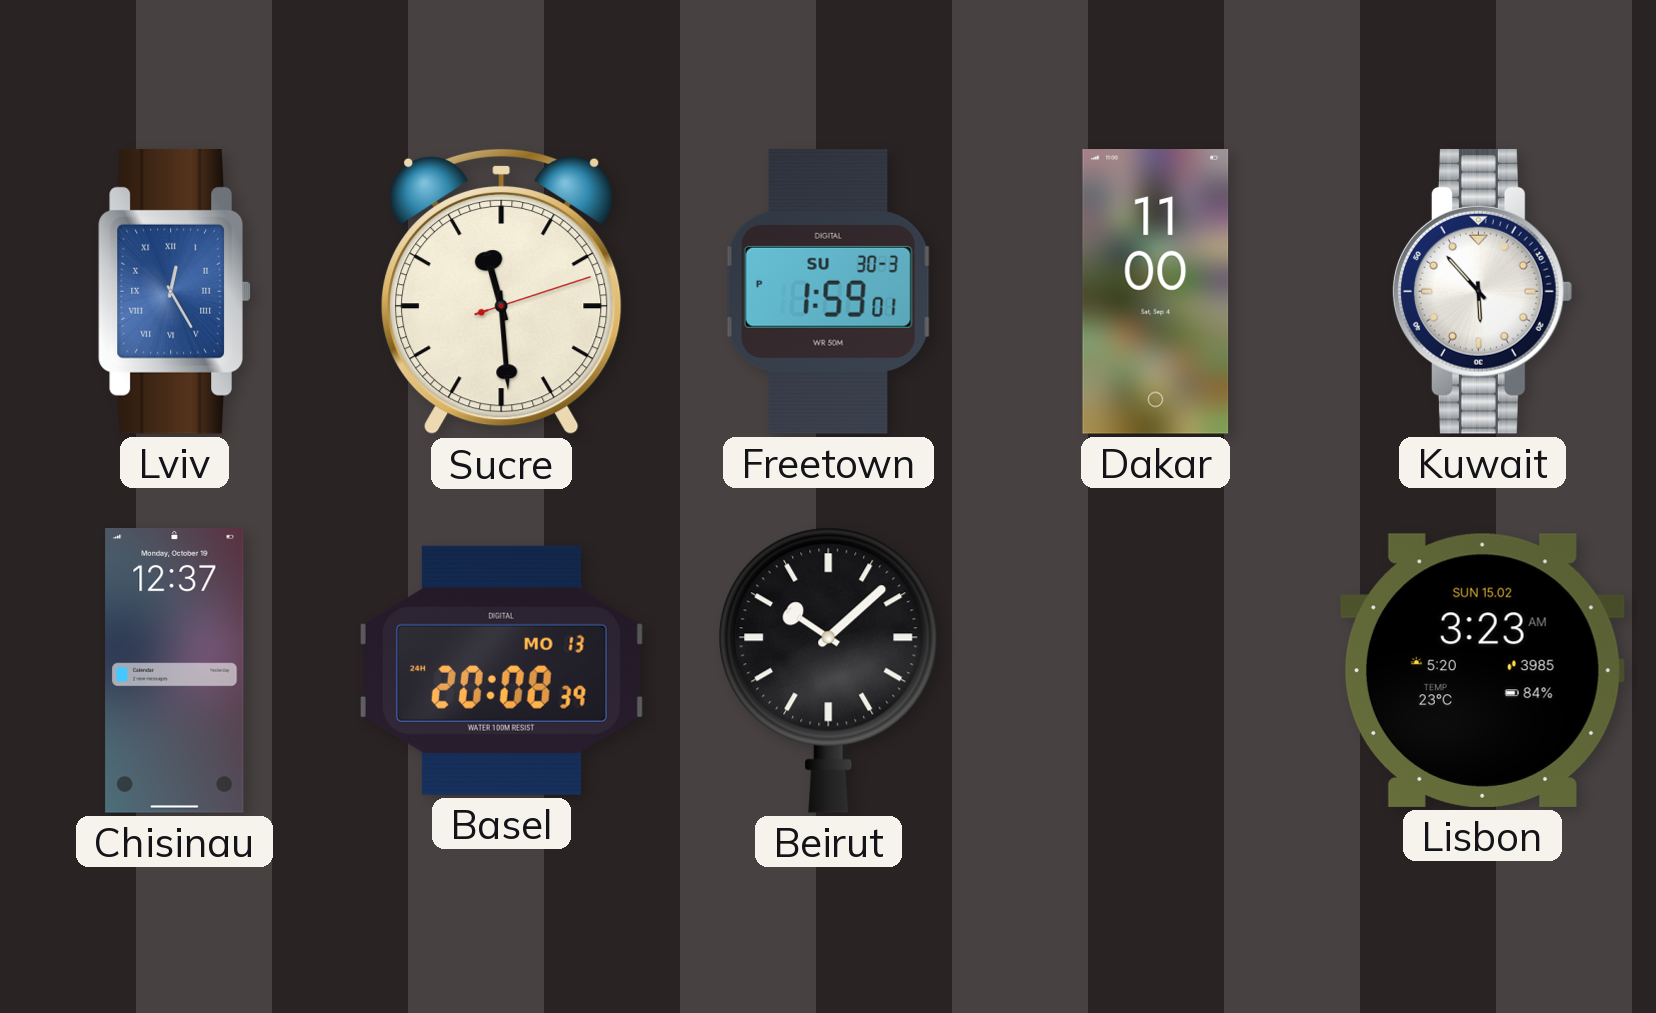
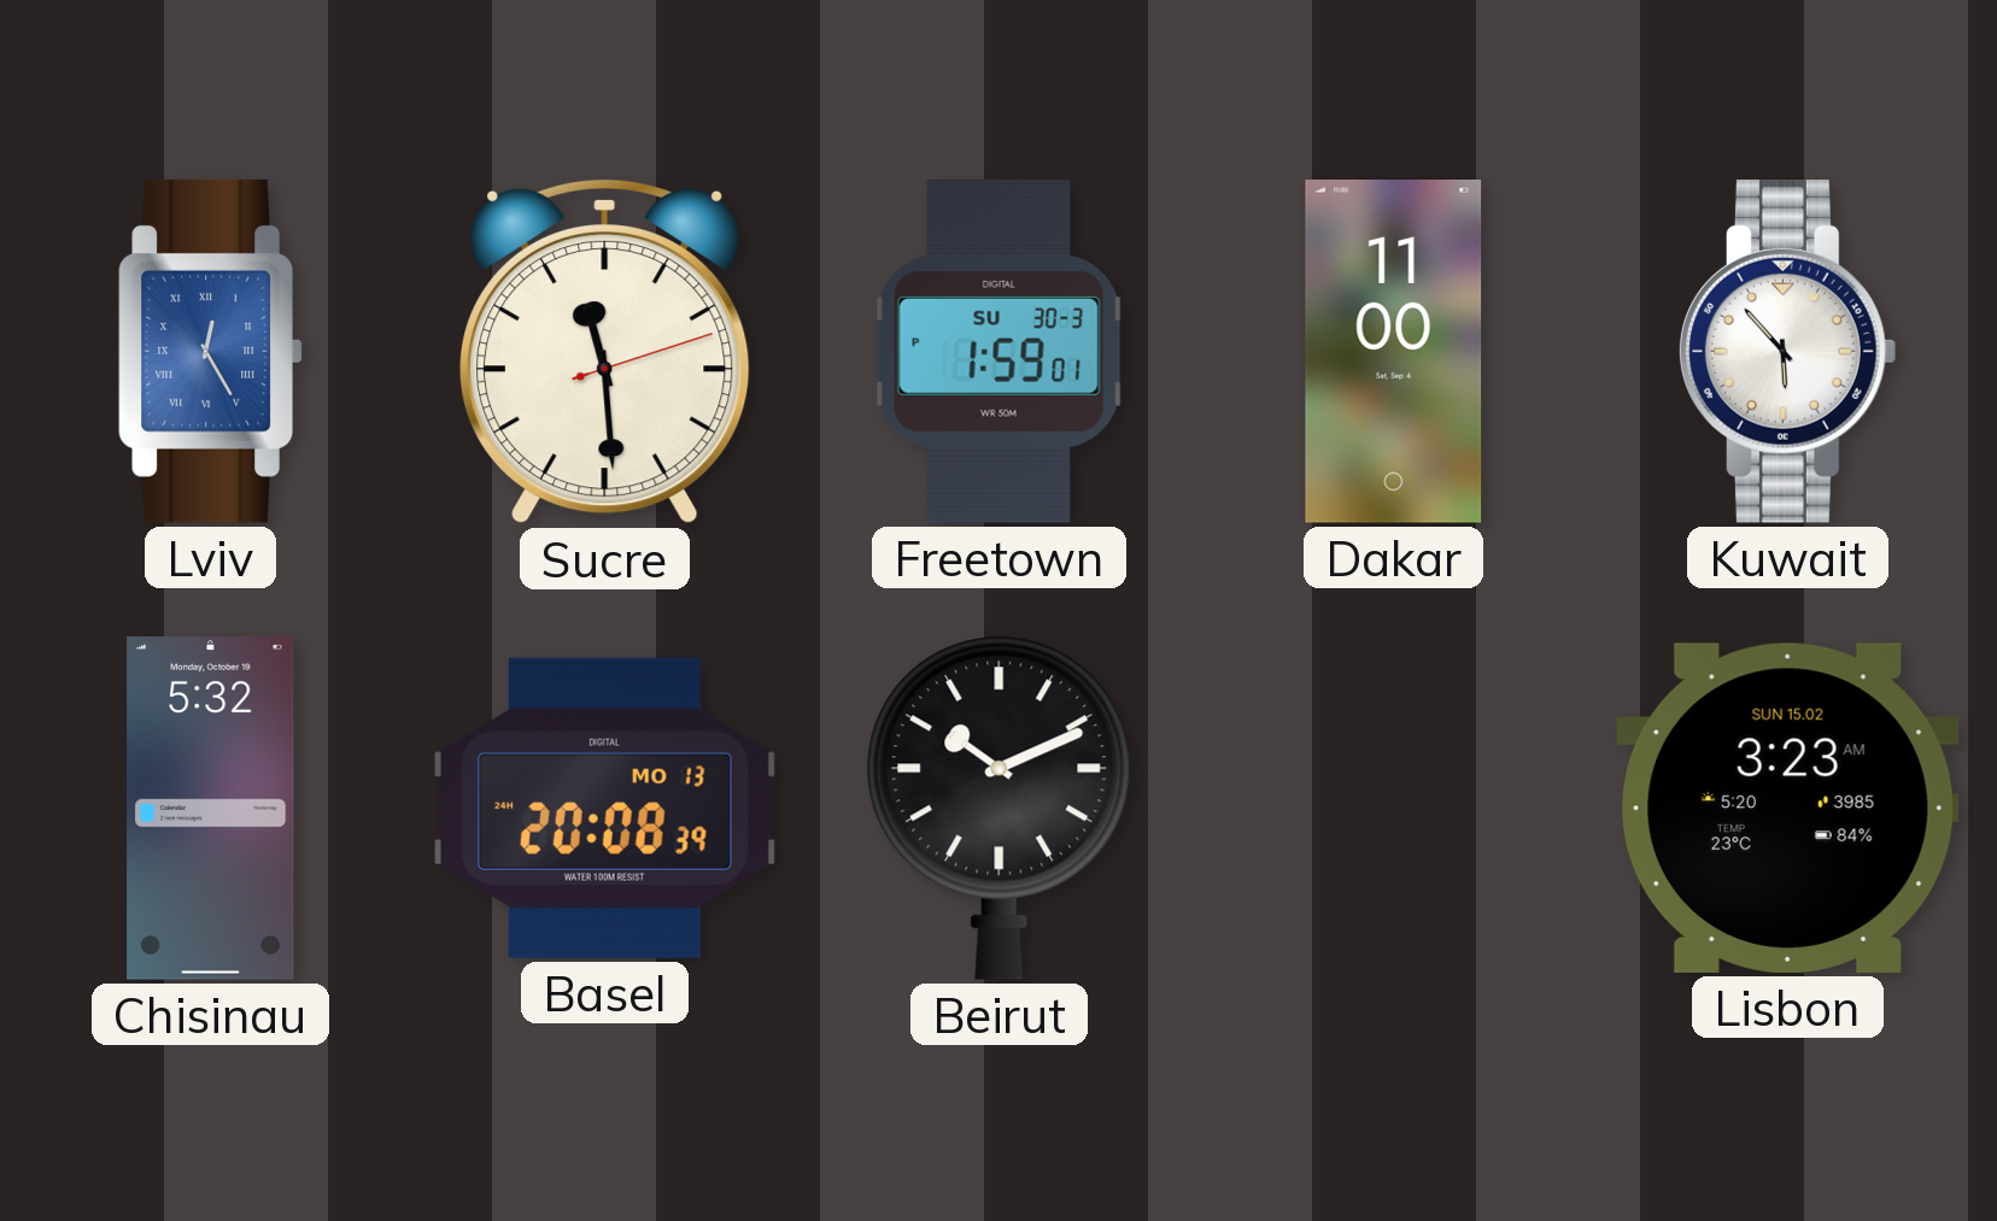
Chisinau: 12:37 -> 5:32 (211, 809)
Beirut: 10:08 -> 10:11 (1000, 808)
